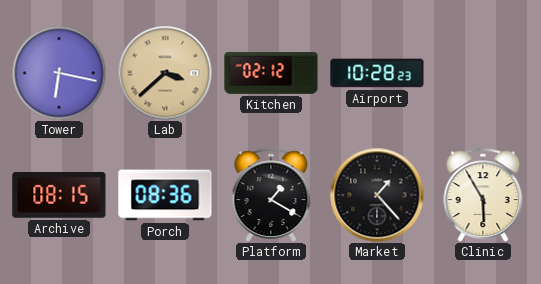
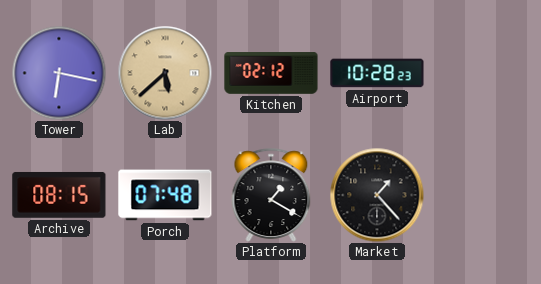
Lab: 3:38 -> 5:38 (165, 73)
Porch: 08:36 -> 07:48 (165, 195)
Clinic: 5:55 -> none (483, 195)
